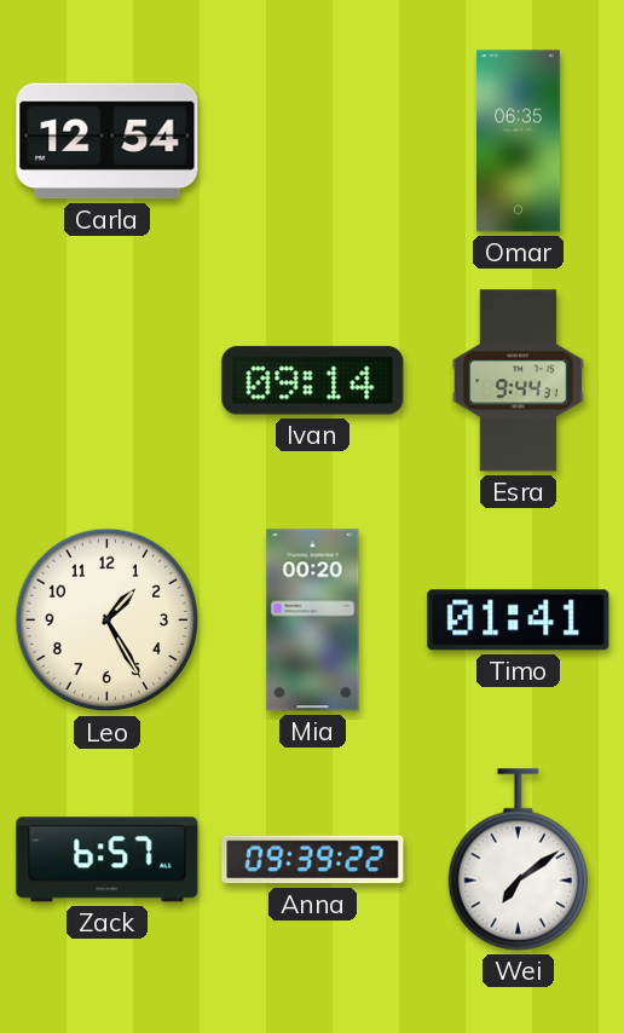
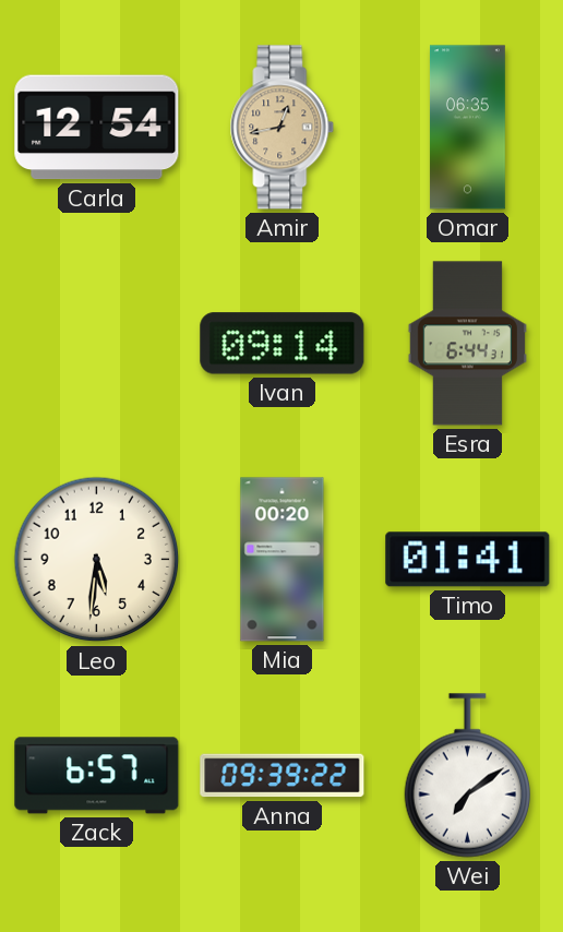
Amir: none -> 12:43 (283, 128)
Esra: 9:44 -> 6:44 (467, 344)
Leo: 1:25 -> 5:31 (97, 560)
